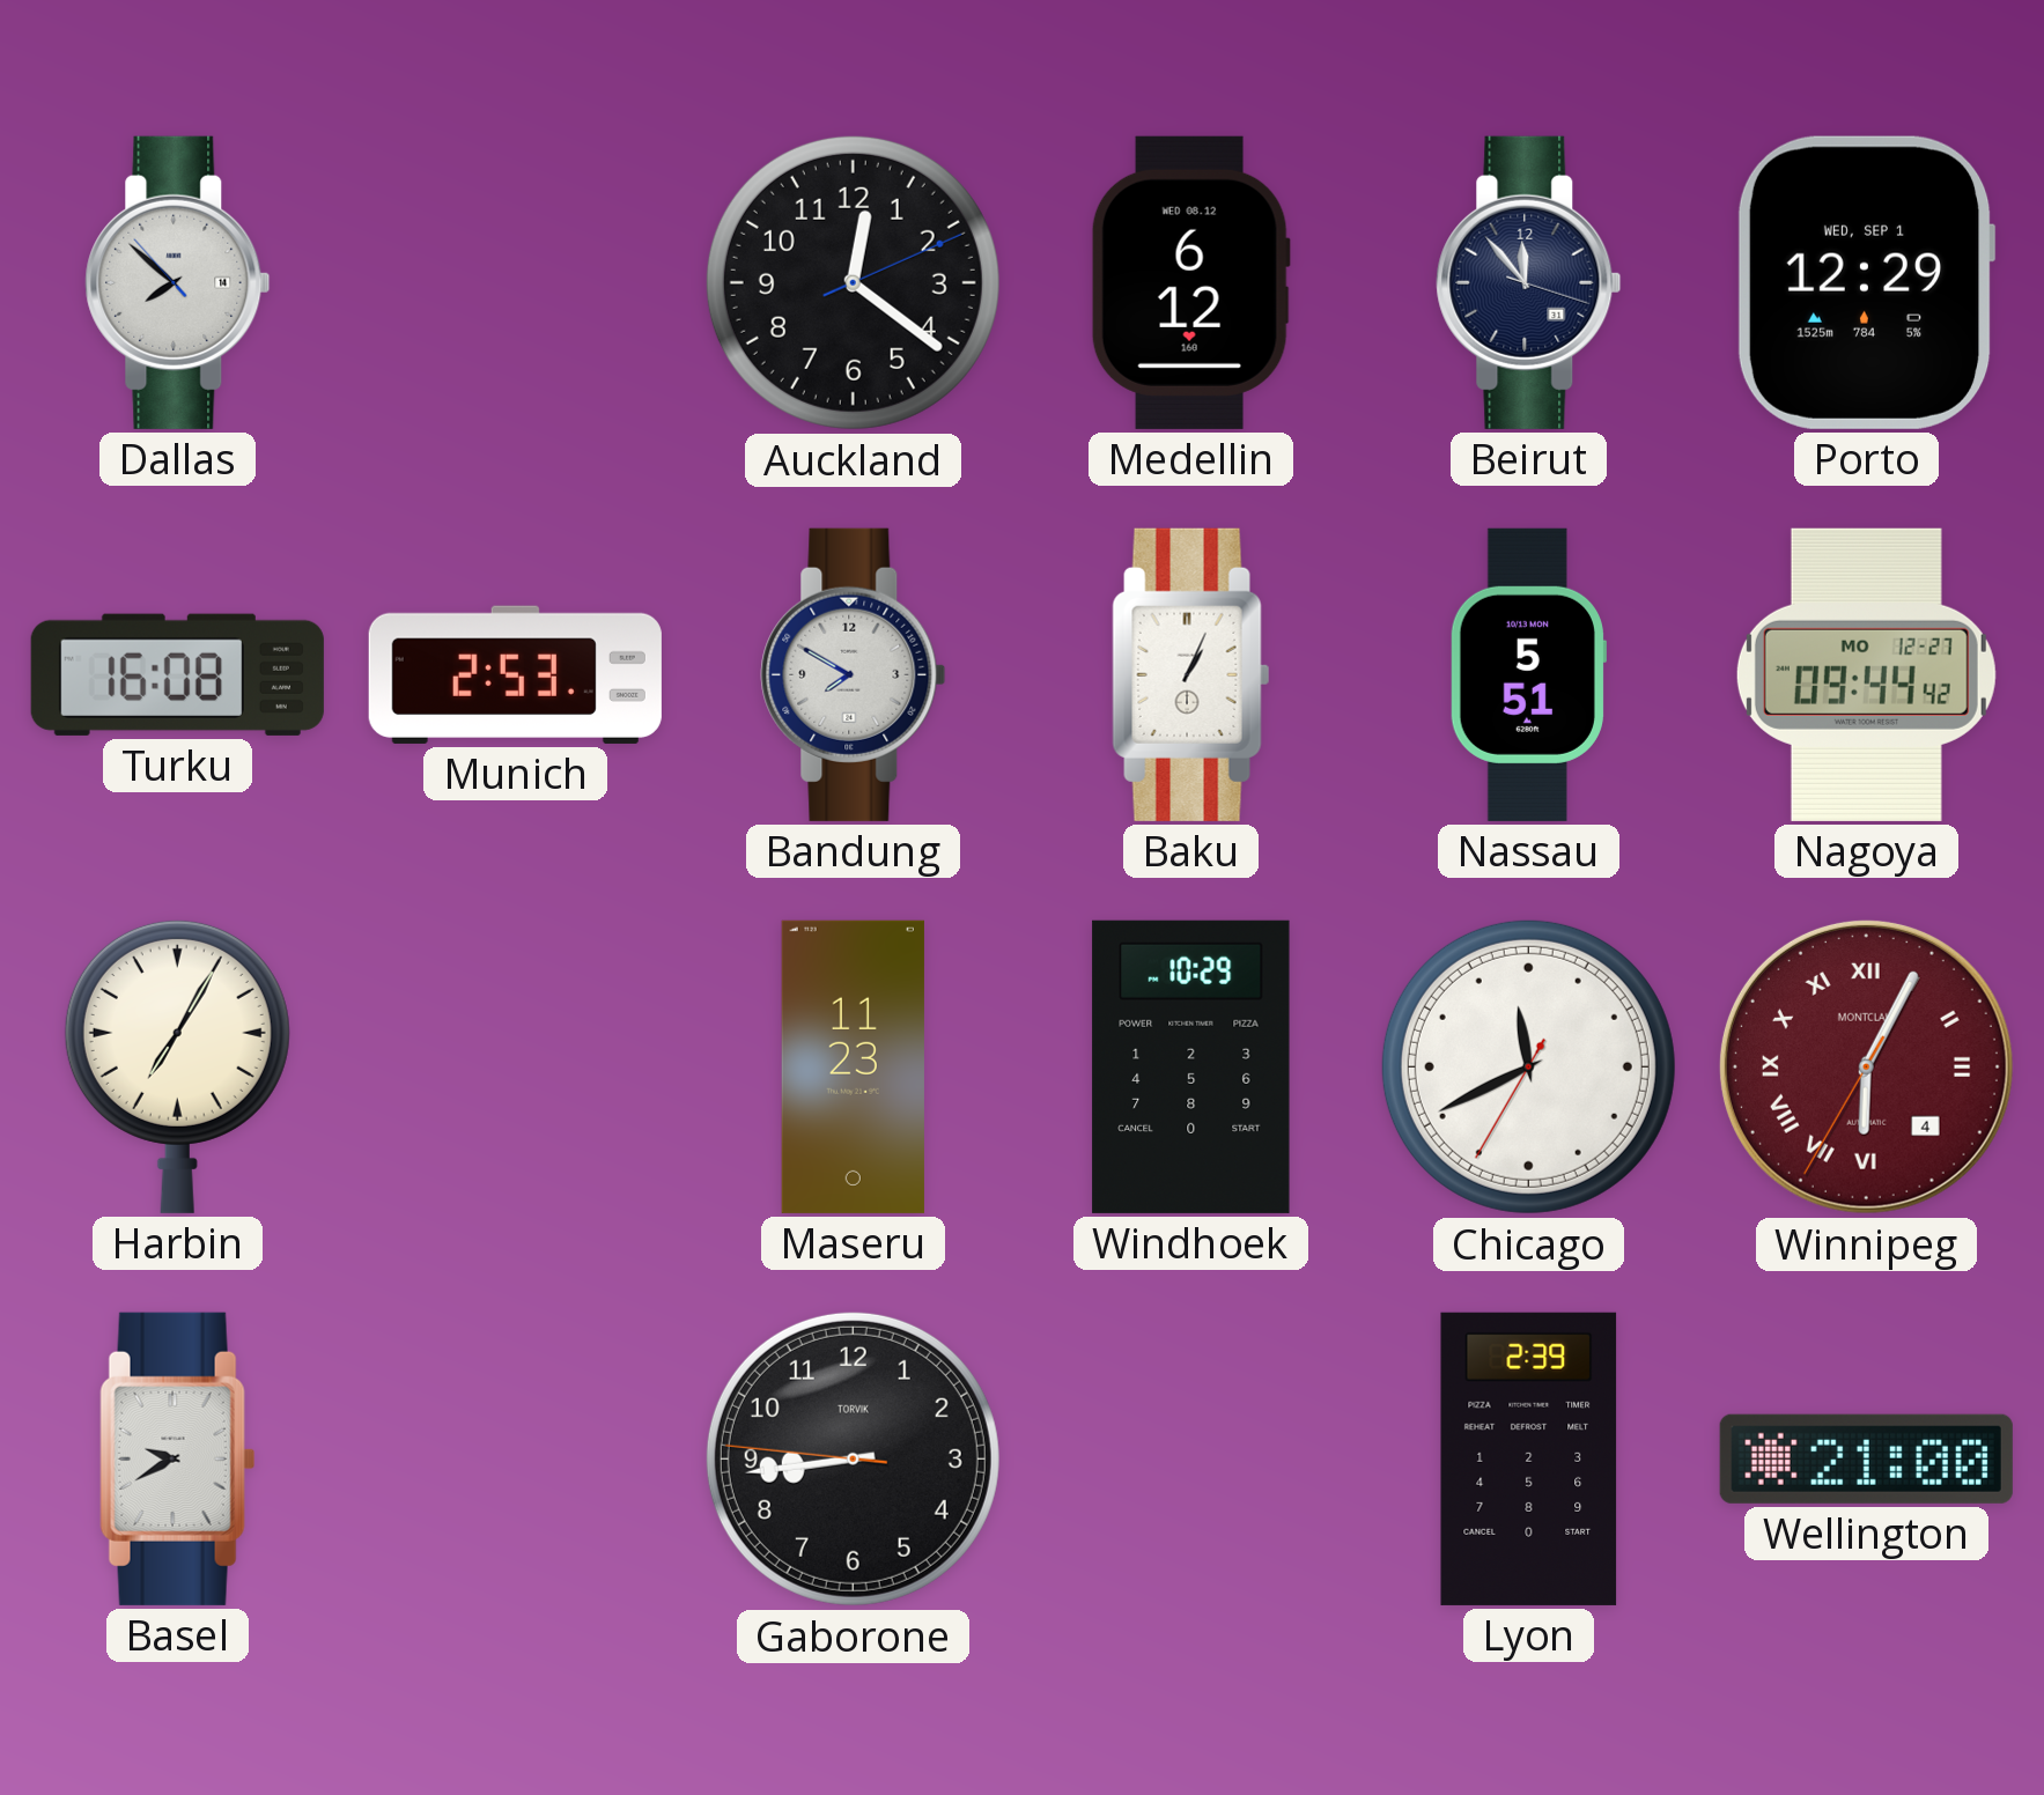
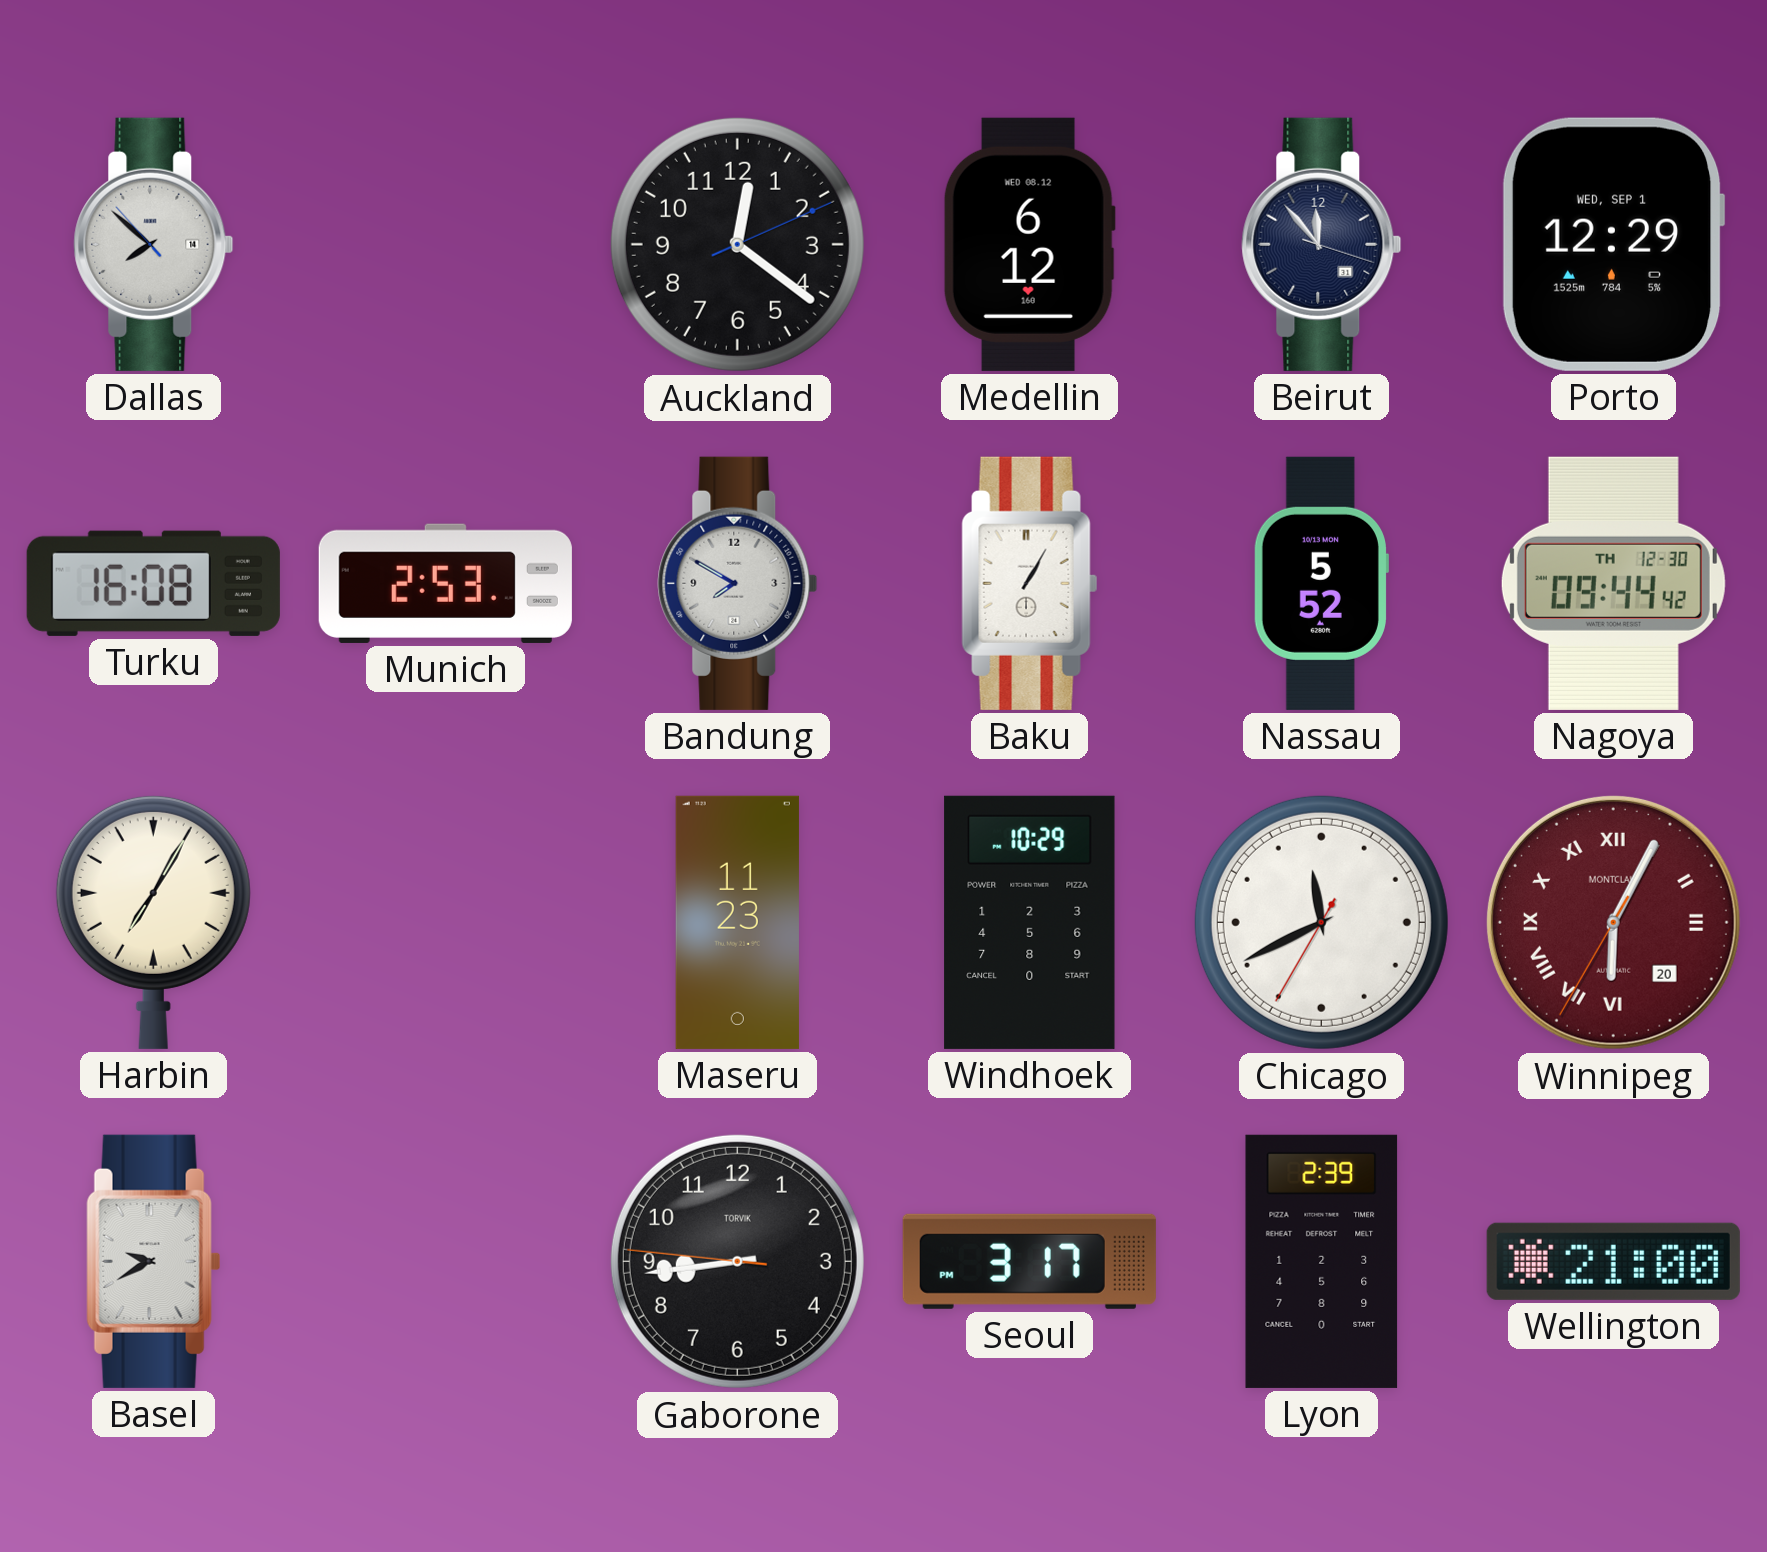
Baku: 1:04 -> 1:05 (1030, 583)
Nassau: 5:51 -> 5:52 (1321, 583)
Nagoya date: MO 12-27 -> TH 12-30 (1613, 583)
Winnipeg date: 4 -> 20 (1613, 922)
Seoul: none -> 3:17 (1029, 1261)
